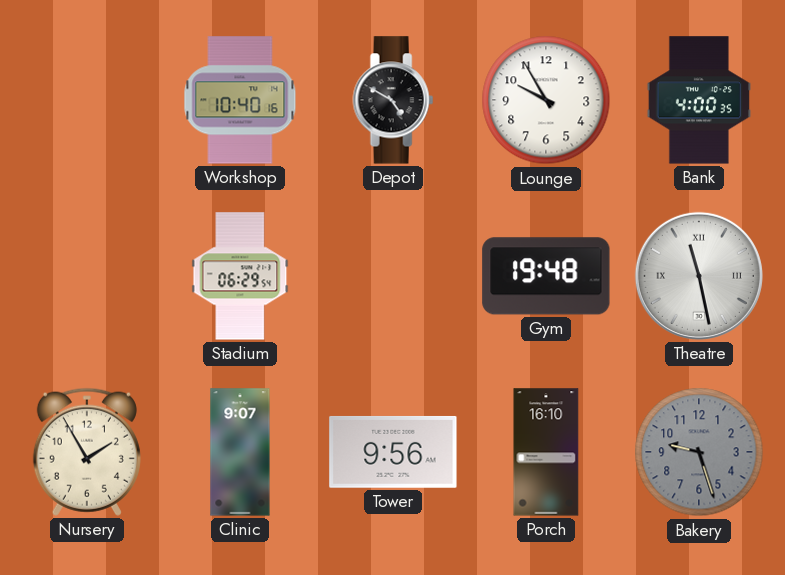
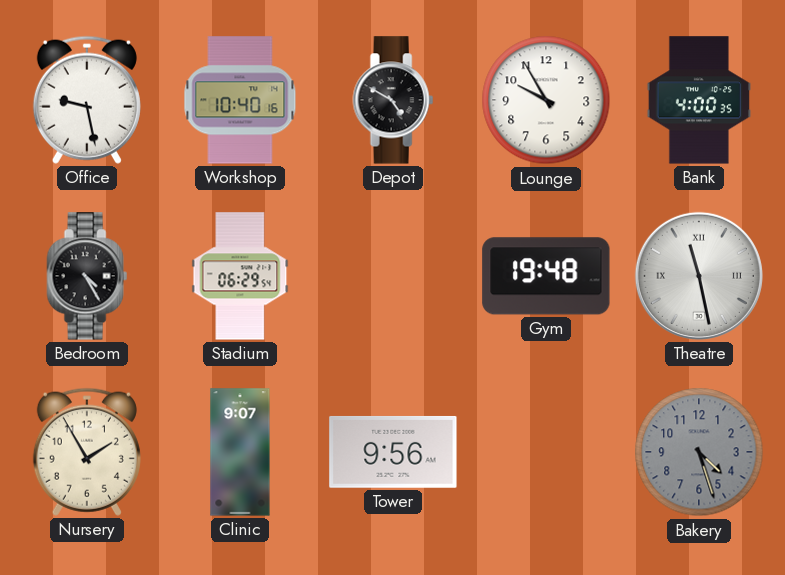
Office: none -> 9:28 (87, 100)
Bedroom: none -> 4:25 (87, 276)
Porch: 16:10 -> none (546, 452)
Bakery: 9:27 -> 4:27 (699, 452)
